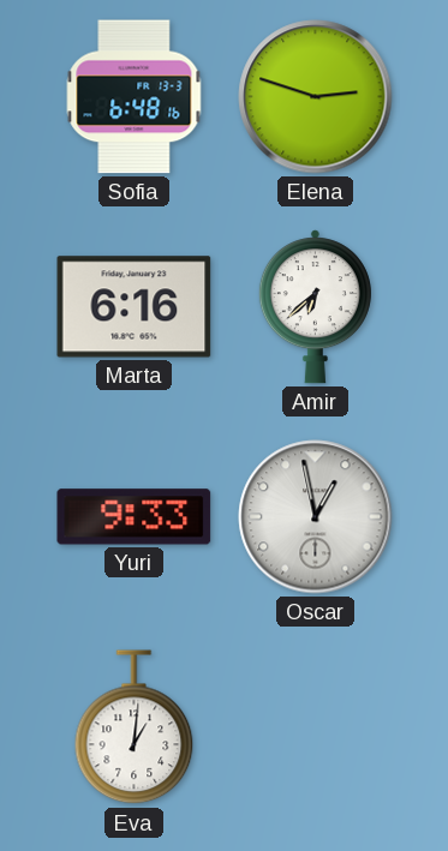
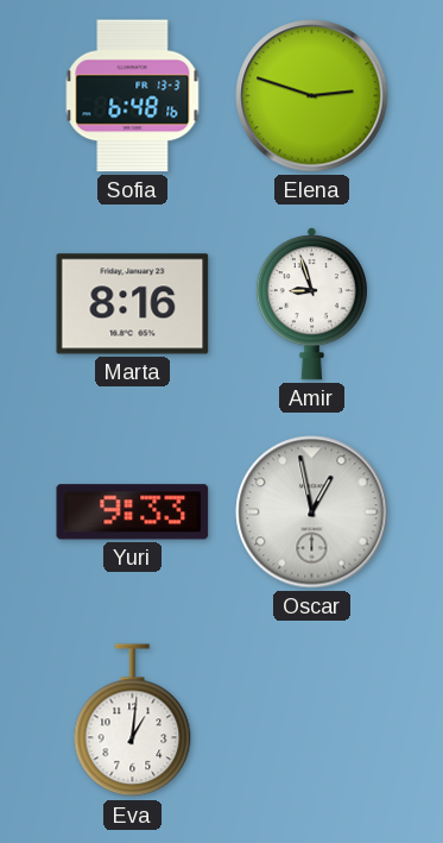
Marta: 6:16 -> 8:16 (133, 304)
Amir: 6:38 -> 8:57 (311, 304)
